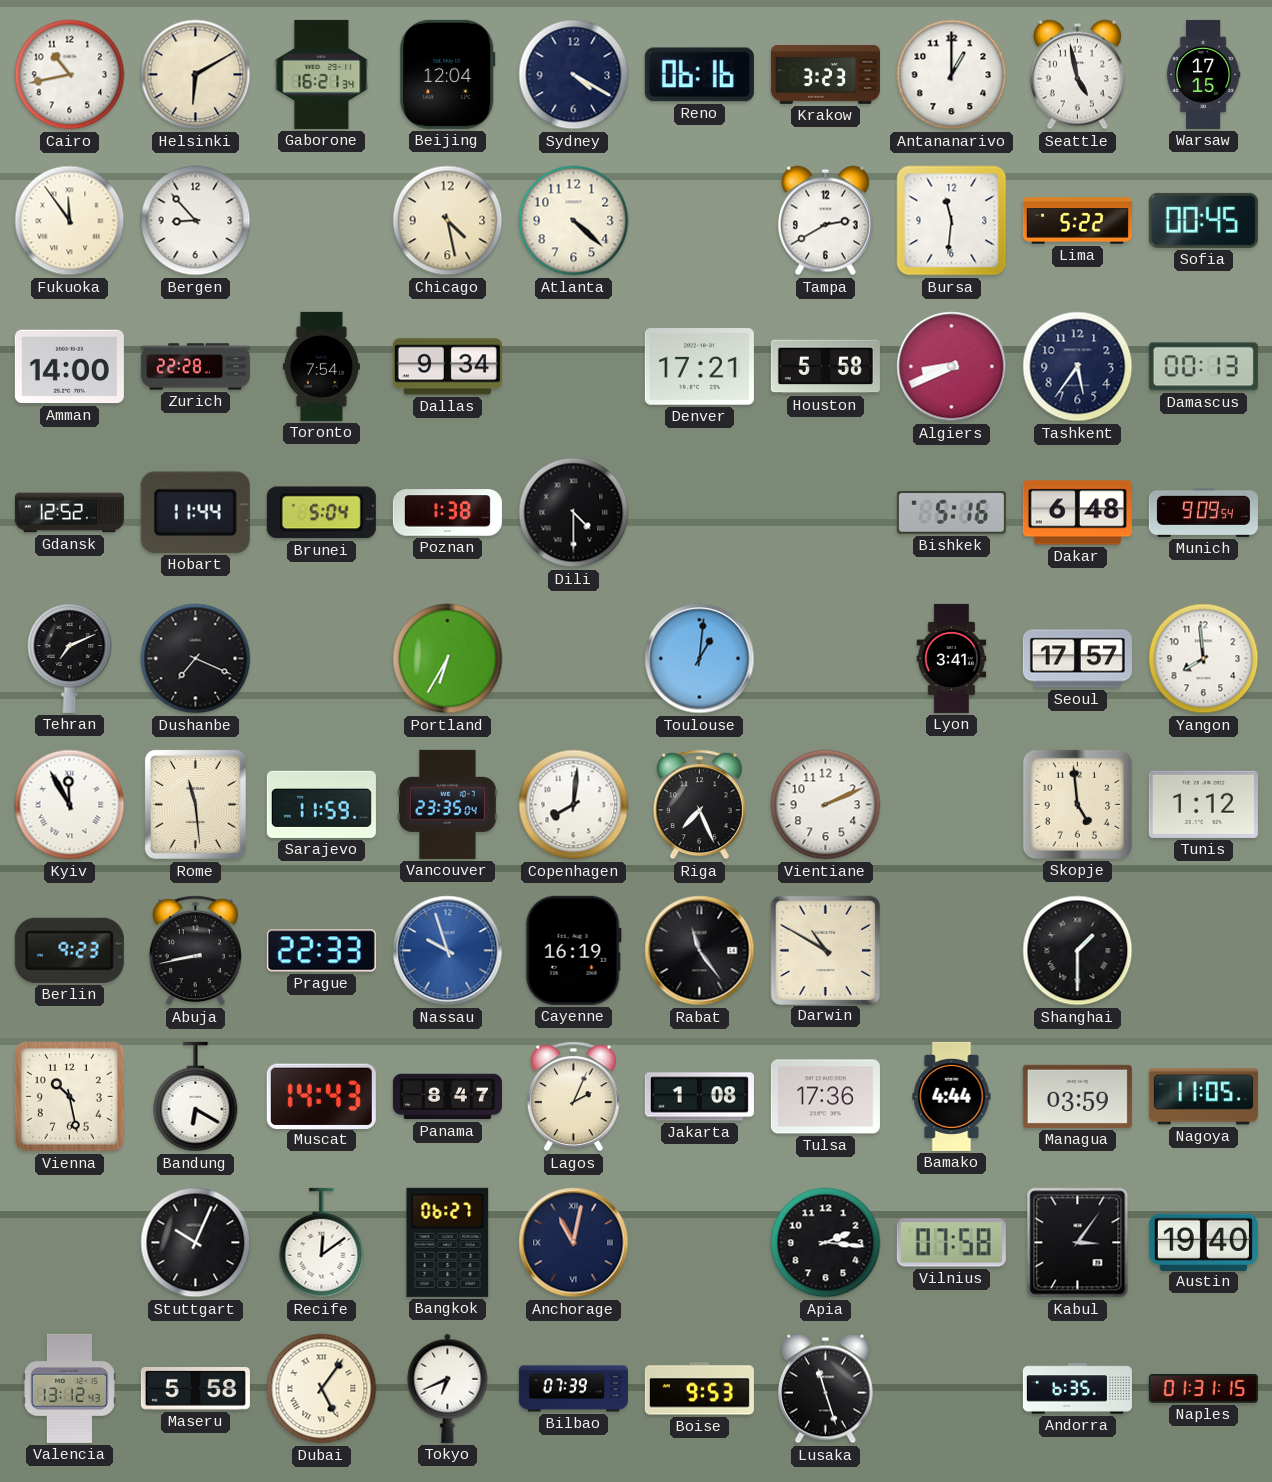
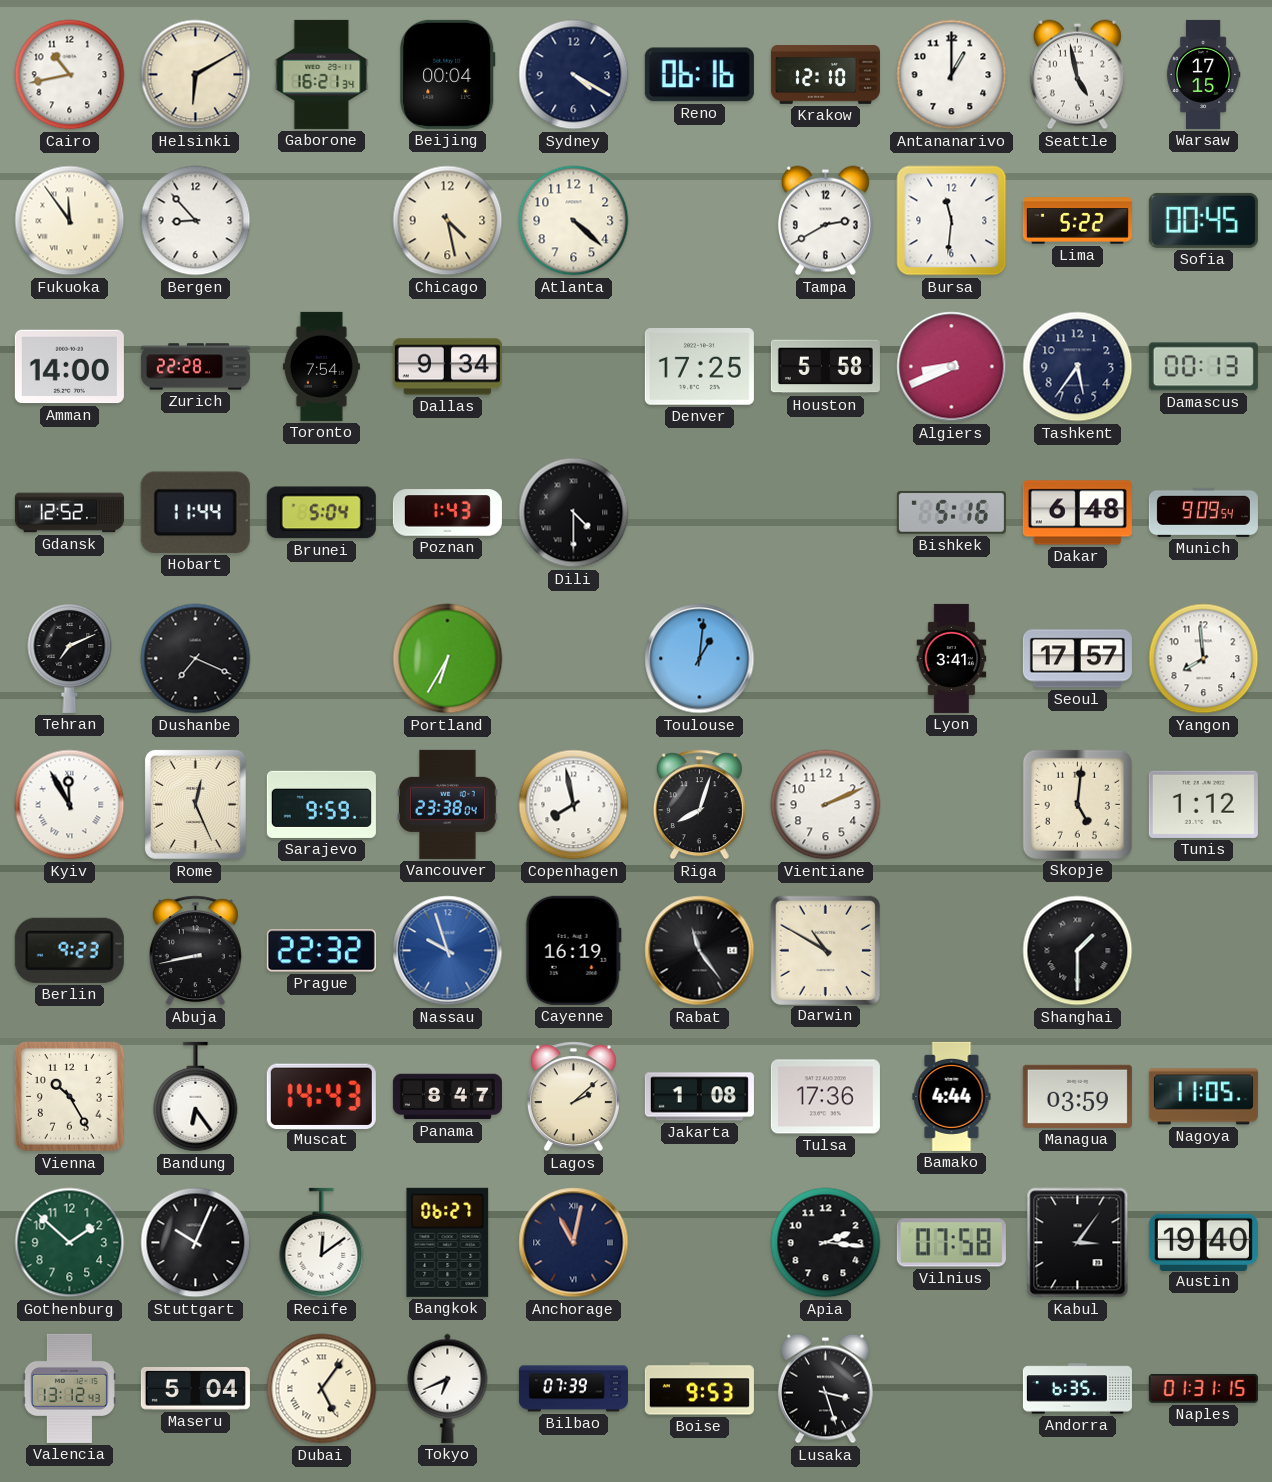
Beijing: 12:04 -> 00:04 (448, 74)
Krakow: 3:23 -> 12:10 (825, 74)
Denver: 17:21 -> 17:25 (699, 367)
Poznan: 1:38 -> 1:43 (447, 513)
Rome: 11:29 -> 12:26 (195, 804)
Sarajevo: 11:59 -> 9:59 (321, 804)
Vancouver: 23:35 -> 23:38 (448, 804)
Copenhagen: 8:01 -> 7:58 (574, 805)
Riga: 7:26 -> 8:03 (699, 805)
Skopje: 4:59 -> 5:01 (1077, 804)
Prague: 22:33 -> 22:32 (321, 951)
Vienna: 10:28 -> 10:25 (70, 1097)
Bandung: 6:20 -> 6:24 (196, 1097)
Lagos: 2:04 -> 2:08 (573, 1097)
Gothenburg: none -> 1:52 (70, 1243)
Maseru: 5:58 -> 5:04 (195, 1389)
Lusaka: 11:27 -> 3:27 (825, 1389)
